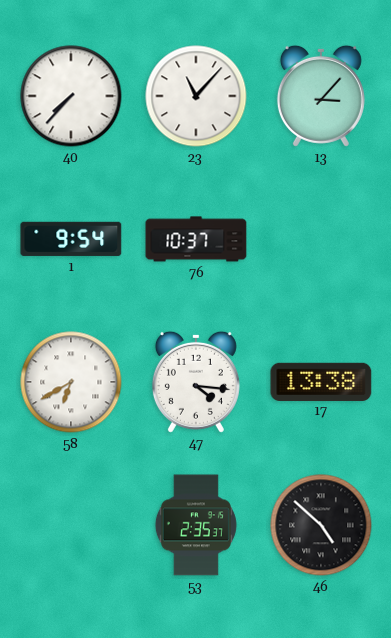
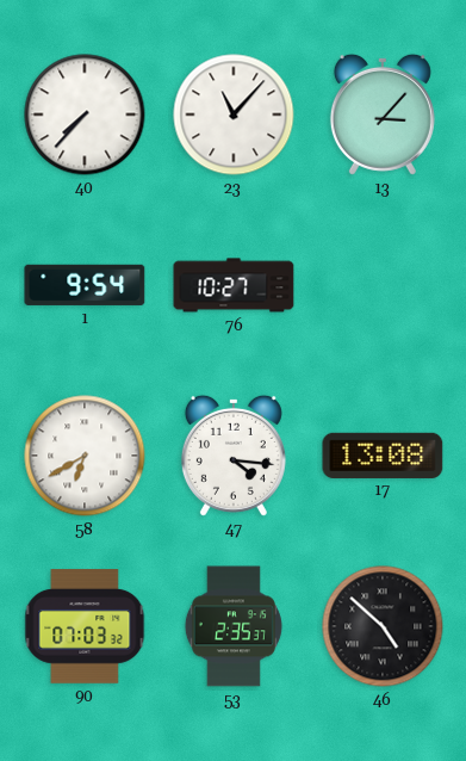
76: 10:37 -> 10:27 (234, 285)
17: 13:38 -> 13:08 (383, 454)
90: none -> 07:03 (85, 626)
